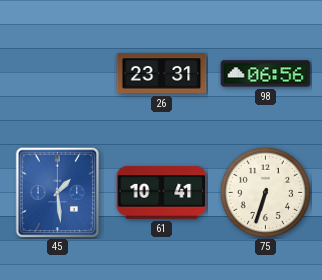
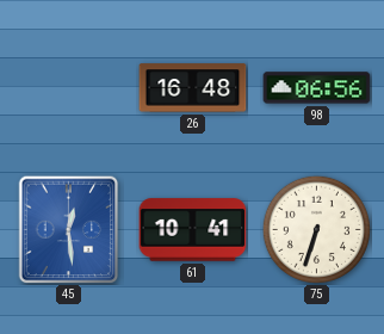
26: 23:31 -> 16:48 (193, 88)
45: 1:29 -> 12:29 (69, 229)
